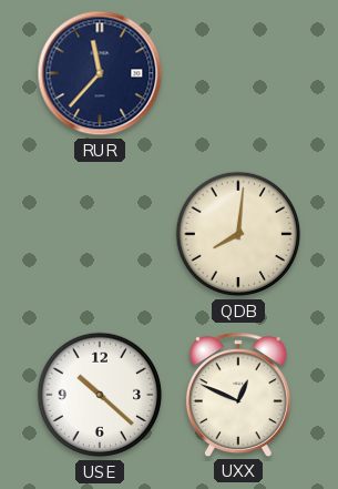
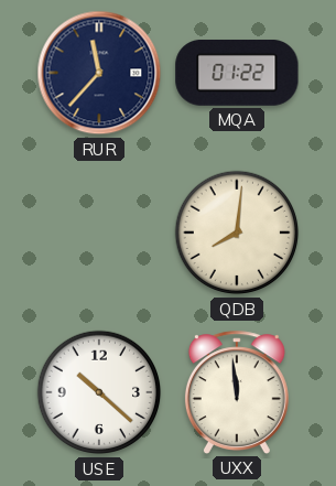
MQA: none -> 01:22 (237, 73)
UXX: 12:49 -> 11:59 (237, 392)
